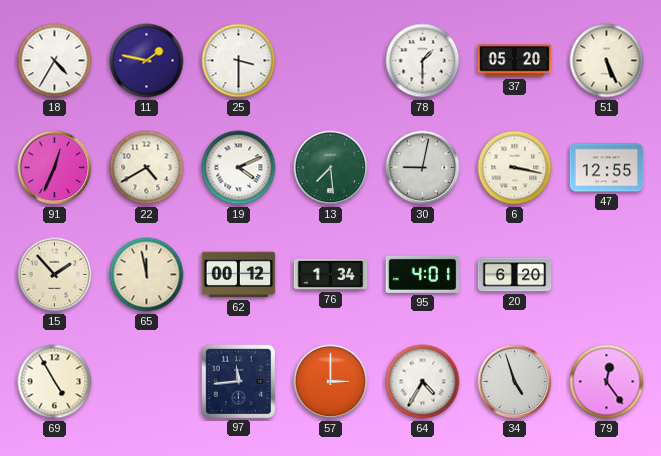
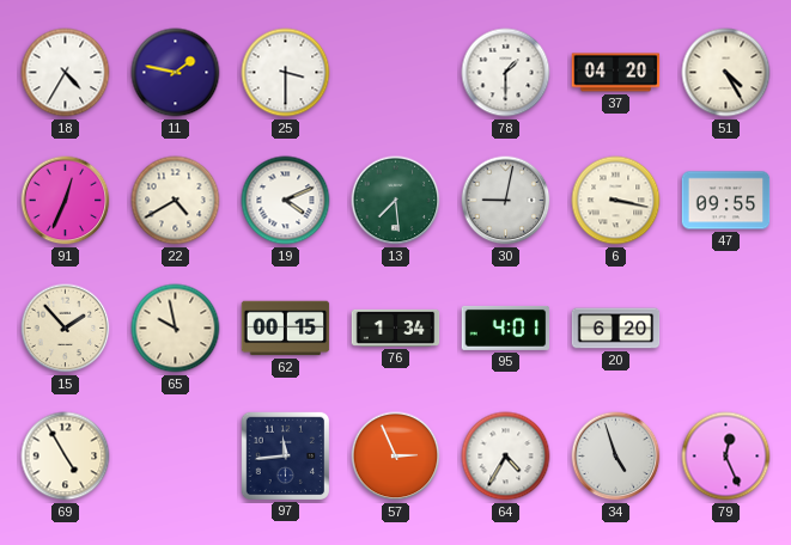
37: 05:20 -> 04:20 (616, 73)
51: 5:26 -> 4:25 (726, 73)
47: 12:55 -> 09:55 (726, 201)
65: 11:58 -> 9:58 (176, 329)
62: 00:12 -> 00:15 (286, 329)
57: 3:00 -> 2:56 (396, 457)
79: 12:24 -> 12:26 (726, 457)
